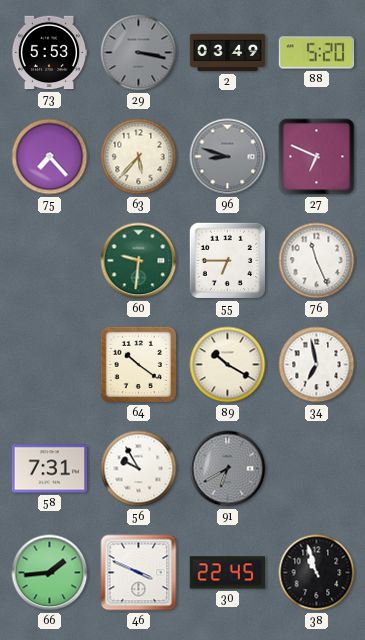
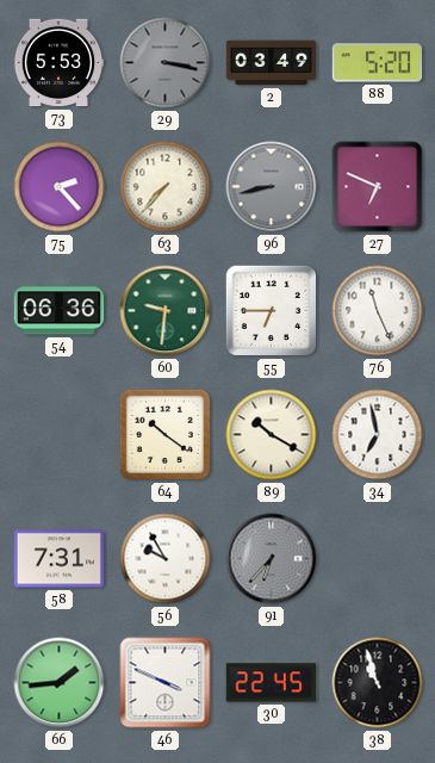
75: 7:23 -> 2:23 (60, 187)
63: 5:37 -> 7:37 (166, 187)
96: 8:48 -> 8:43 (272, 187)
54: none -> 06:36 (60, 311)
91: 6:40 -> 6:37 (272, 559)
